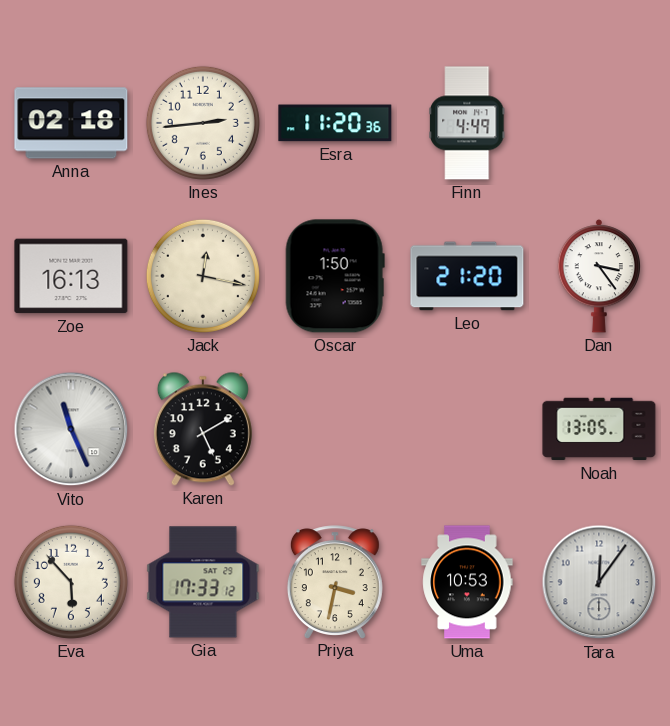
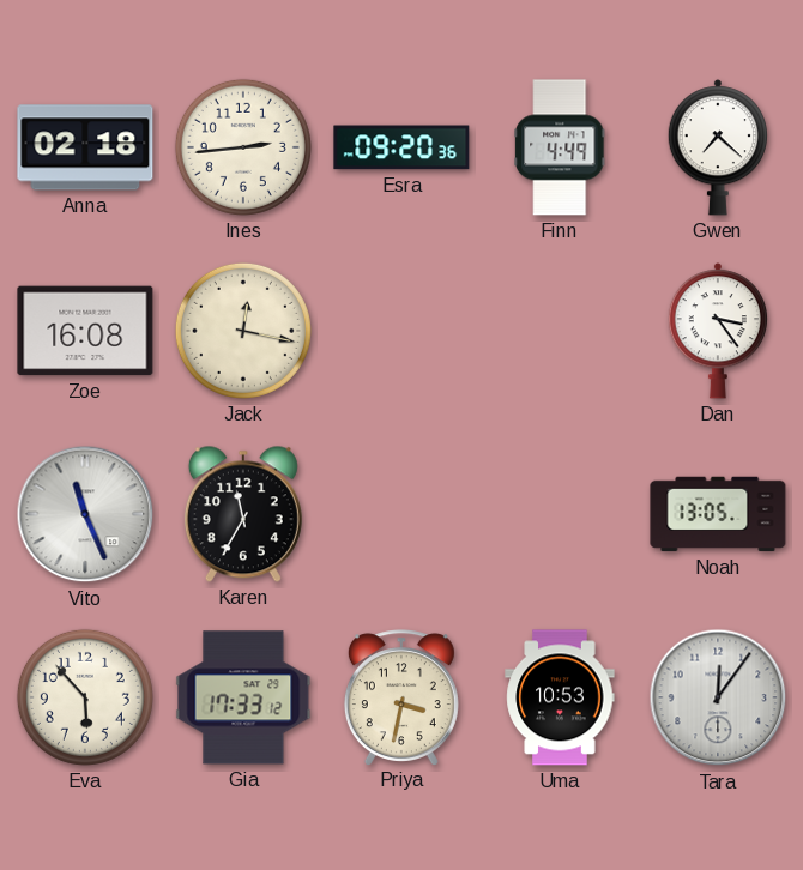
Esra: 11:20 -> 09:20 (402, 147)
Gwen: none -> 7:22 (717, 147)
Zoe: 16:13 -> 16:08 (85, 331)
Oscar: 1:50 -> none (335, 276)
Leo: 21:20 -> none (467, 276)
Karen: 5:10 -> 11:35 (243, 514)
